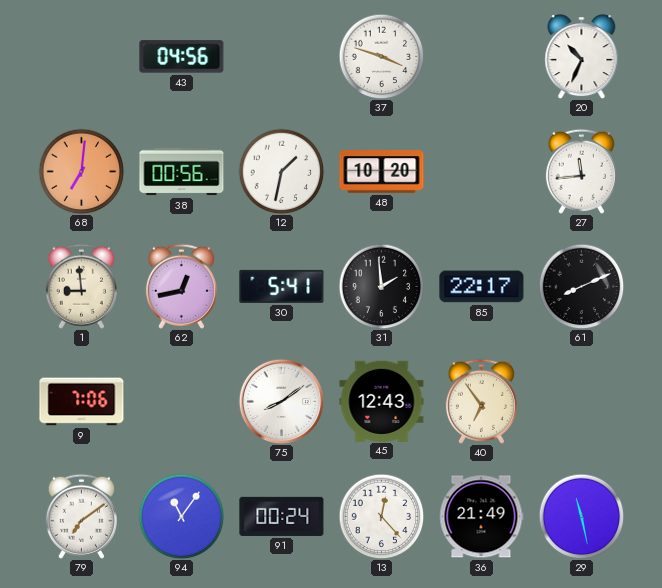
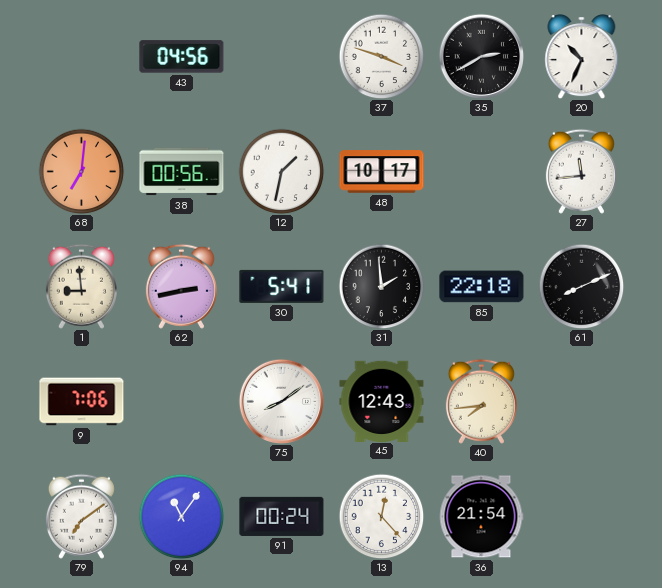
35: none -> 2:40 (481, 56)
48: 10:20 -> 10:17 (382, 172)
62: 12:43 -> 2:43 (181, 286)
85: 22:17 -> 22:18 (482, 287)
40: 6:54 -> 7:44 (481, 401)
36: 21:49 -> 21:54 (481, 517)
29: 11:28 -> none (581, 516)
